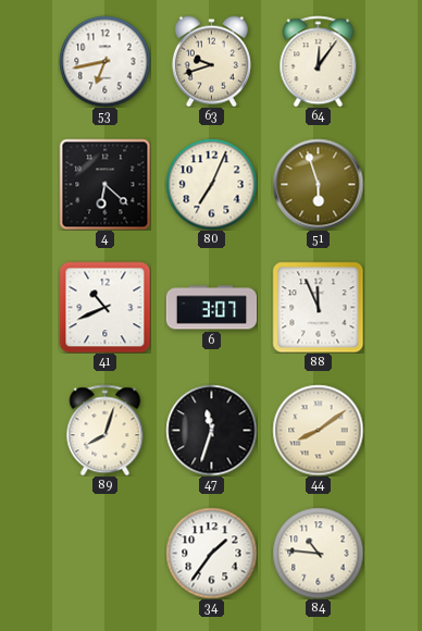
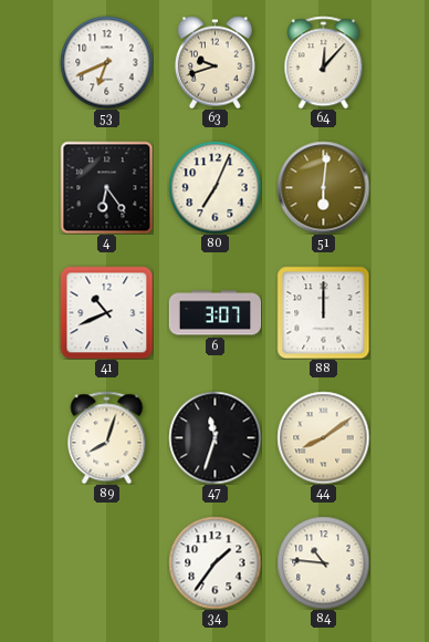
53: 6:43 -> 6:41 (106, 62)
64: 12:06 -> 12:07 (324, 62)
4: 6:22 -> 6:24 (106, 187)
51: 5:57 -> 6:01 (323, 187)
88: 11:56 -> 12:00 (323, 312)
